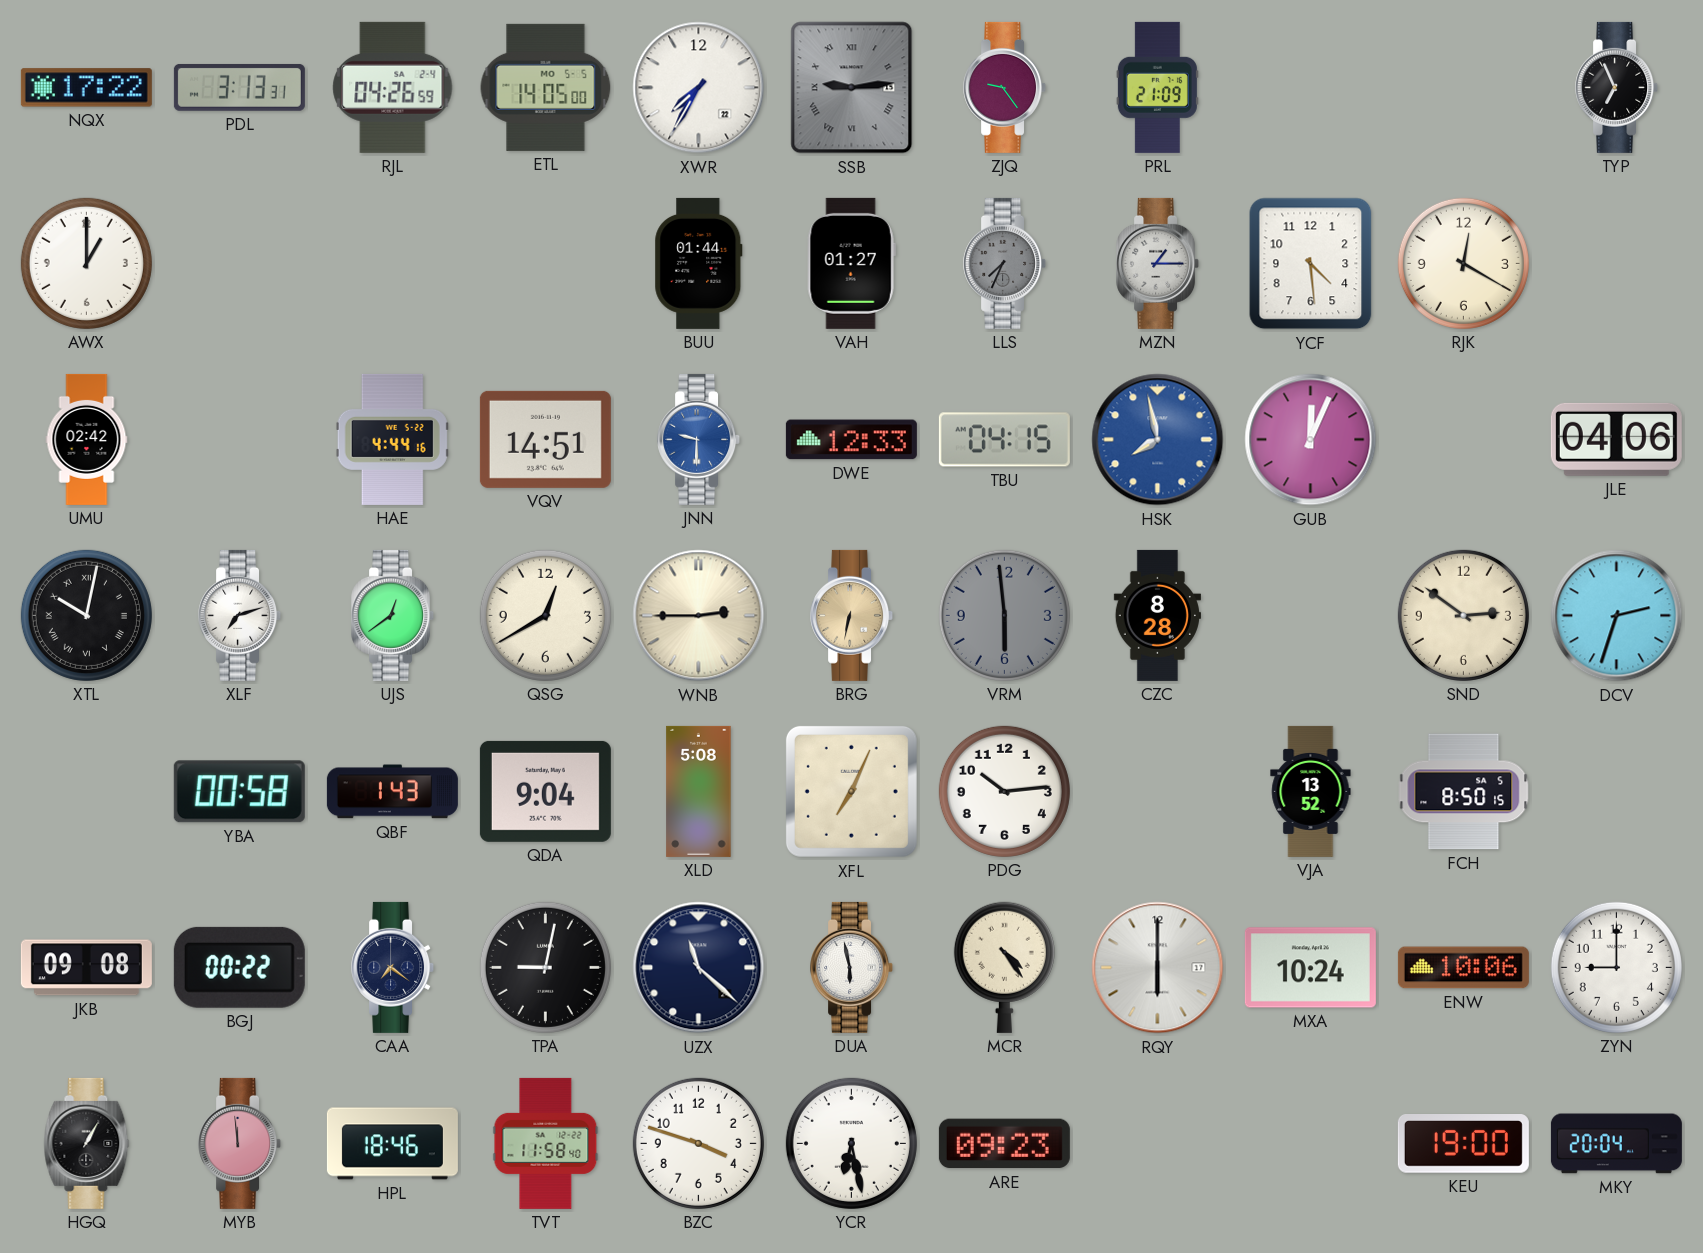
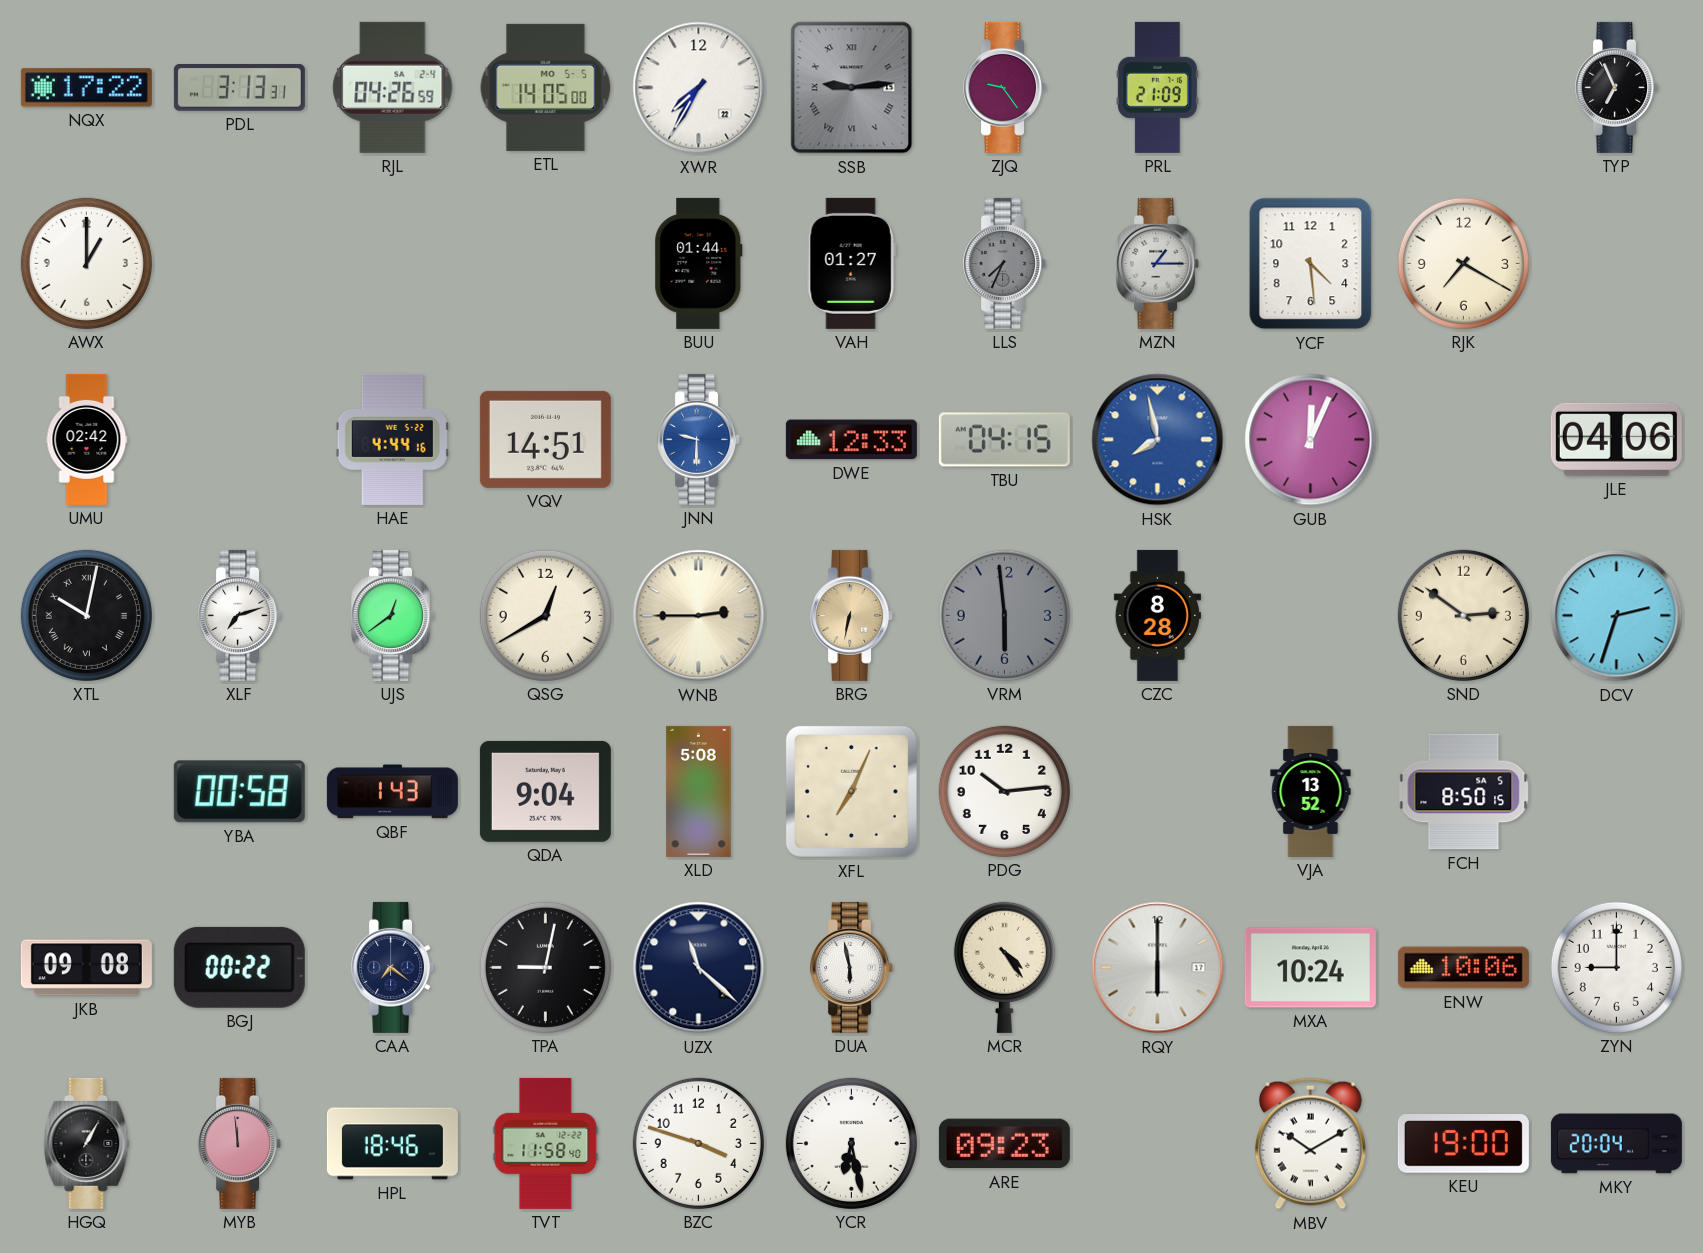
RJK: 12:20 -> 7:20 (1463, 263)
MBV: none -> 10:10 (1310, 1144)
